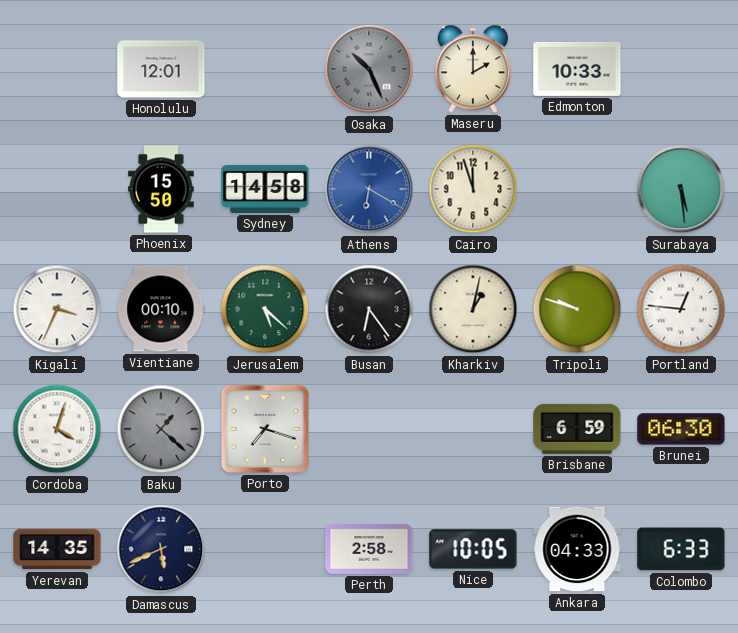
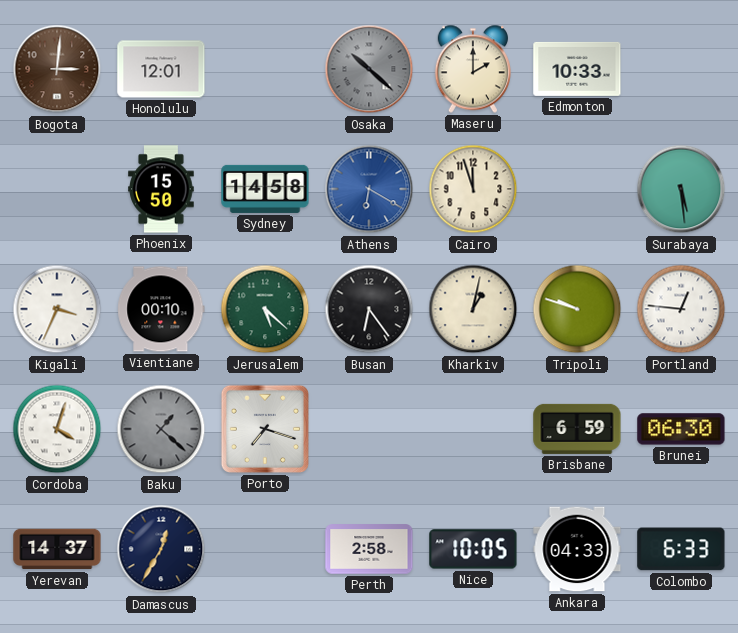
Bogota: none -> 3:01 (57, 69)
Osaka: 10:26 -> 10:22 (369, 69)
Yerevan: 14:35 -> 14:37 (57, 549)
Damascus: 5:41 -> 12:35 (161, 549)
